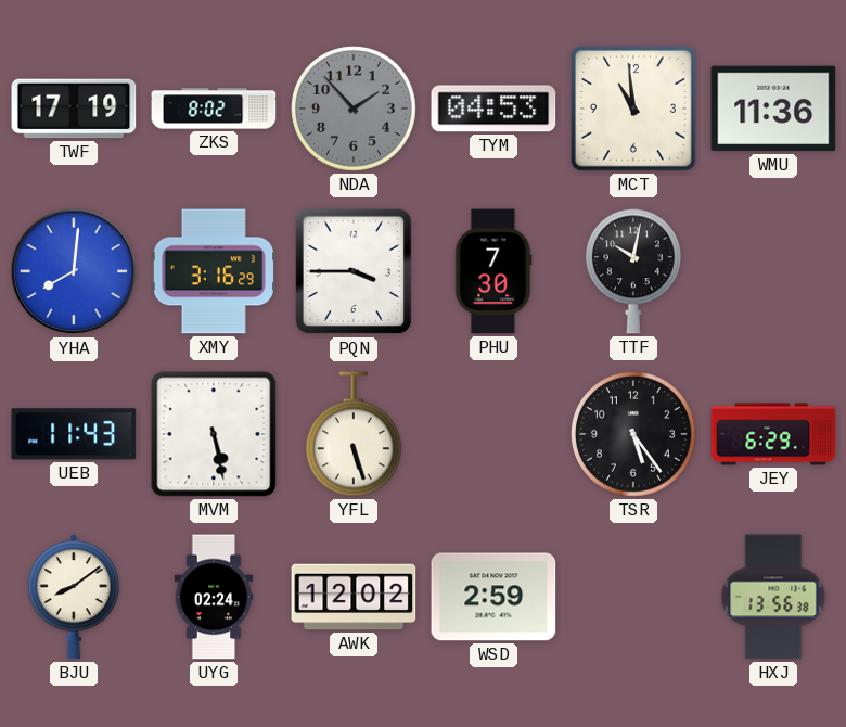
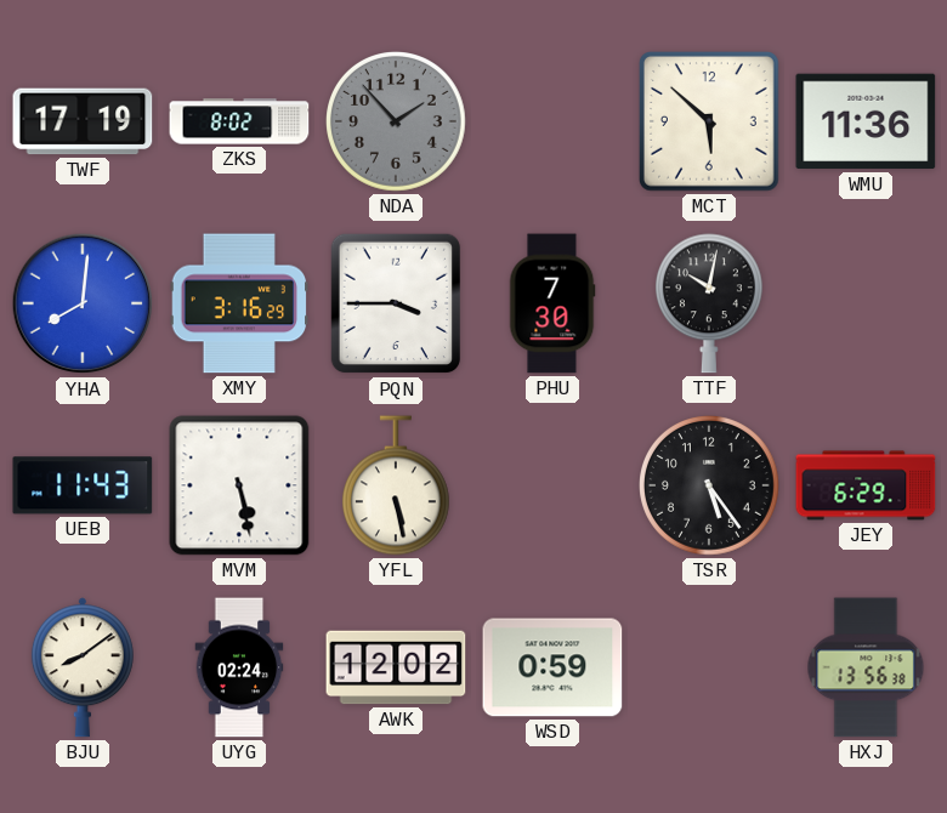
TYM: 04:53 -> none (493, 109)
MCT: 10:59 -> 5:52 (710, 123)
YFL: 5:27 -> 5:28 (396, 485)
WSD: 2:59 -> 0:59 (552, 667)
